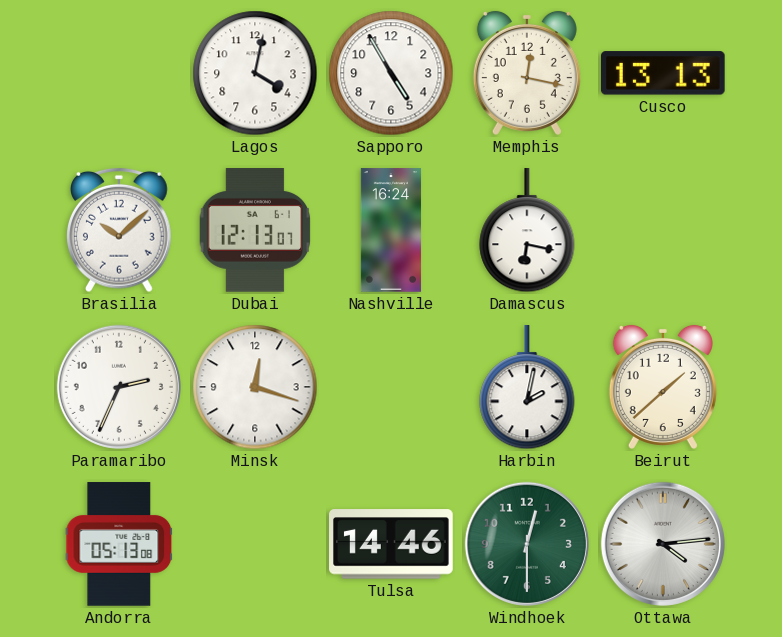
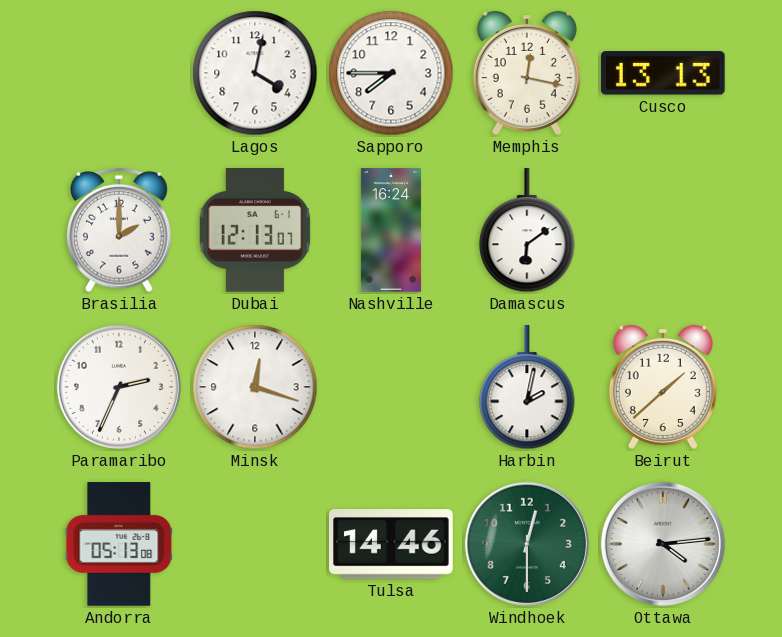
Sapporo: 4:55 -> 7:45 (391, 73)
Brasilia: 10:08 -> 2:00 (120, 230)
Damascus: 6:17 -> 6:09 (527, 231)
